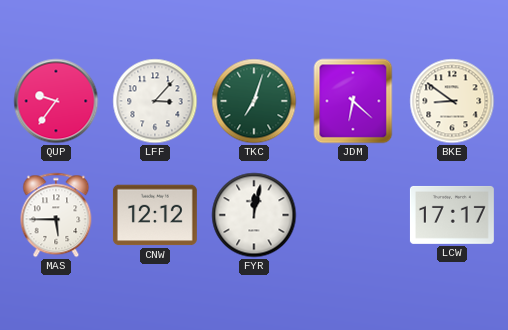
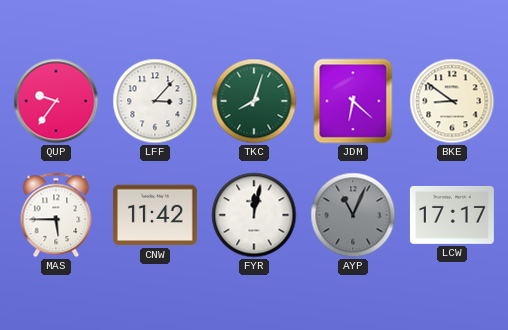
TKC: 7:03 -> 8:03 (254, 101)
CNW: 12:12 -> 11:42 (155, 215)
AYP: none -> 11:04 (353, 215)
